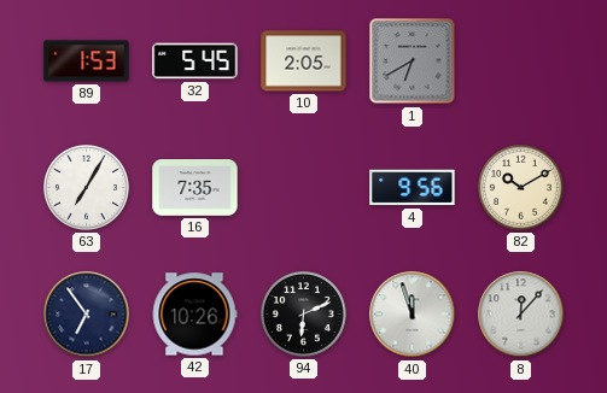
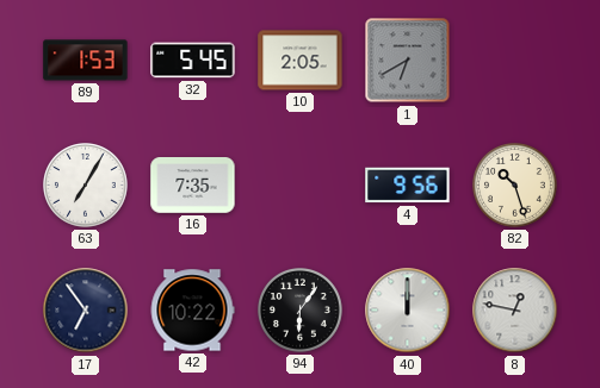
82: 10:10 -> 10:27 (515, 186)
42: 10:26 -> 10:22 (192, 311)
94: 6:11 -> 6:06 (301, 311)
40: 11:57 -> 12:00 (408, 311)
8: 12:07 -> 12:47 (515, 311)
